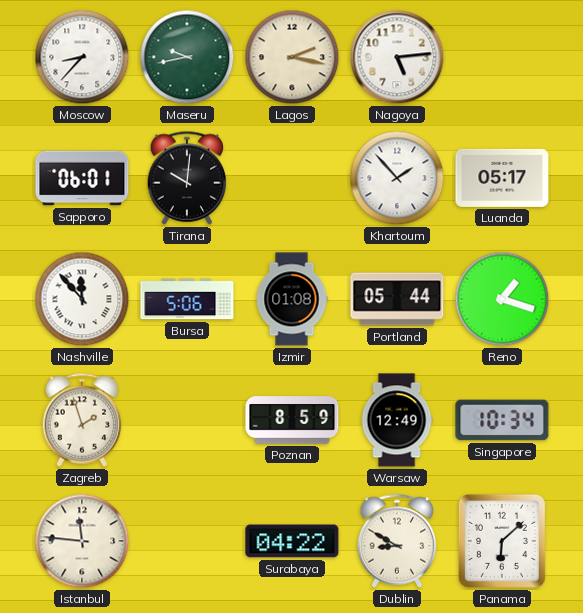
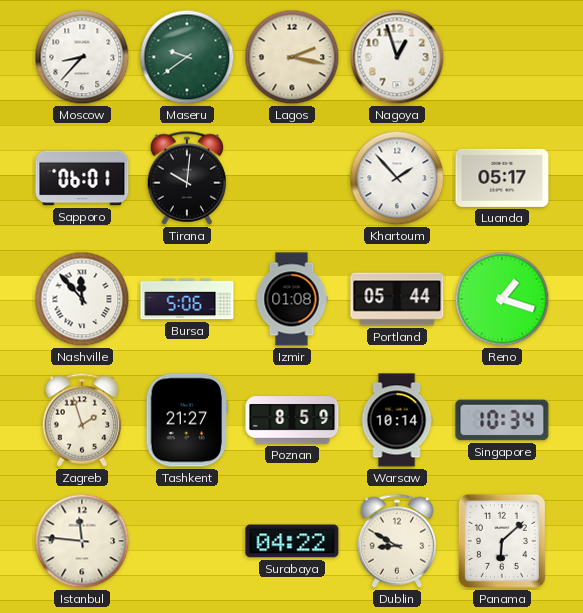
Maseru: 9:43 -> 9:39 (187, 57)
Nagoya: 5:14 -> 12:57 (397, 57)
Tashkent: none -> 21:27 (187, 420)
Warsaw: 12:49 -> 10:14 (397, 420)
